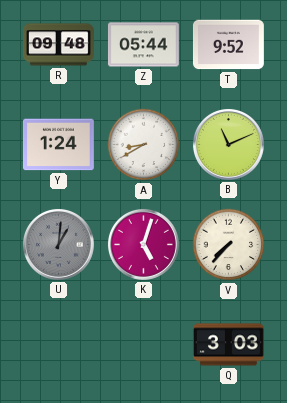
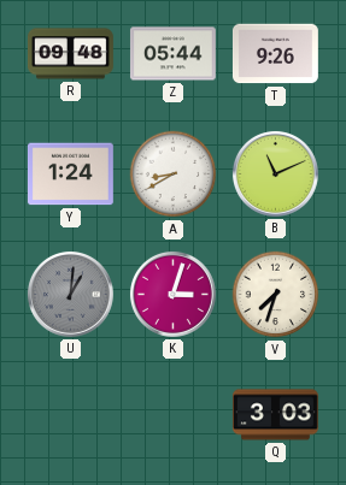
T: 9:52 -> 9:26 (275, 54)
K: 5:03 -> 3:03 (172, 294)
V: 7:37 -> 7:33 (276, 295)
